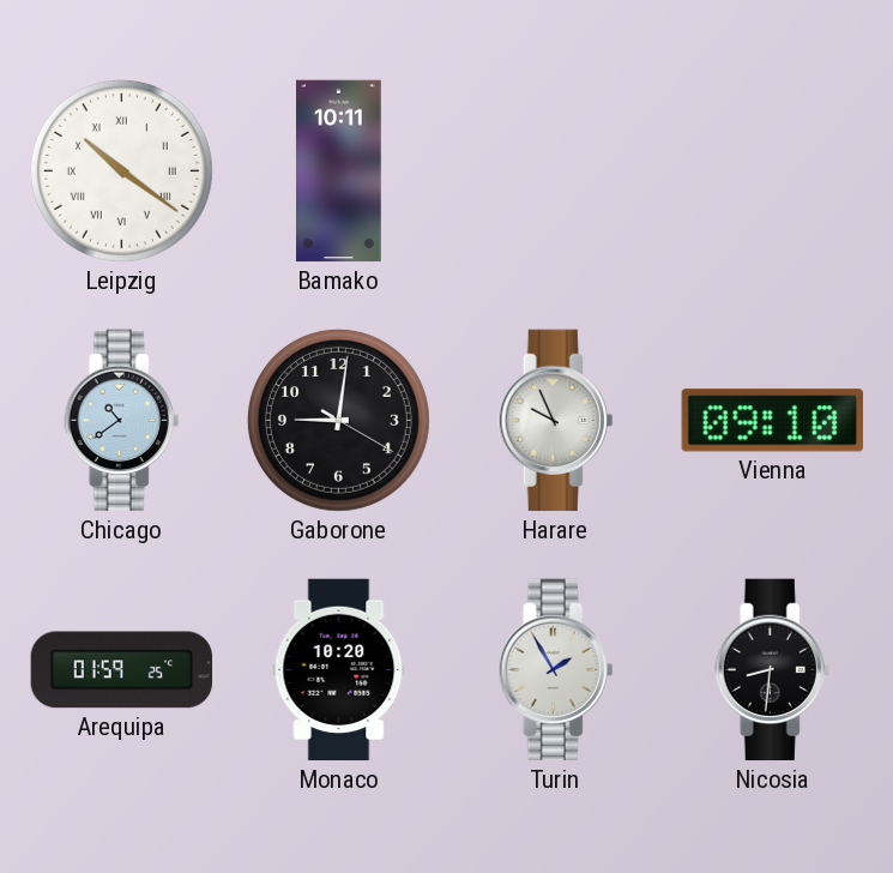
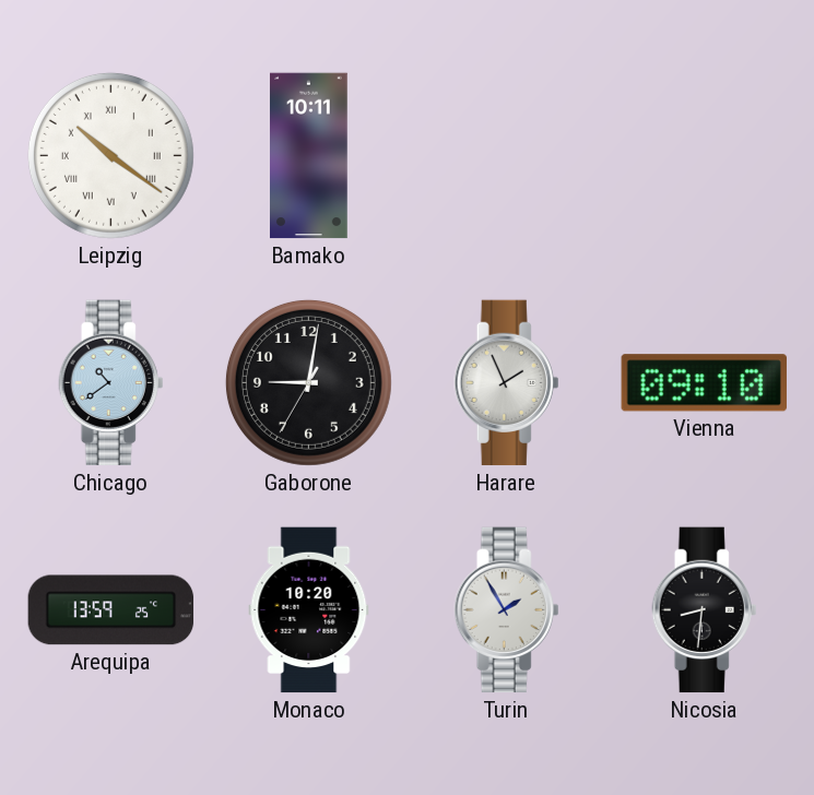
Gaborone: 9:01:20 -> 9:01:35 (308, 382)
Harare: 9:56 -> 1:56 (507, 383)
Arequipa: 01:59 -> 13:59 (111, 610)
